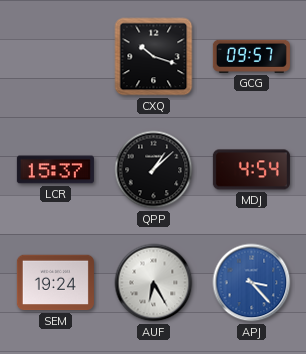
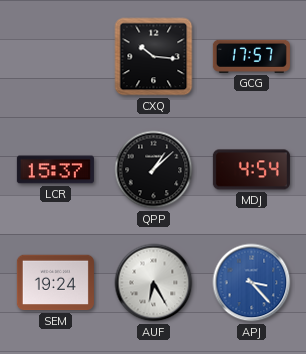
CXQ: 10:18 -> 10:16 (154, 57)
GCG: 09:57 -> 17:57 (251, 56)
